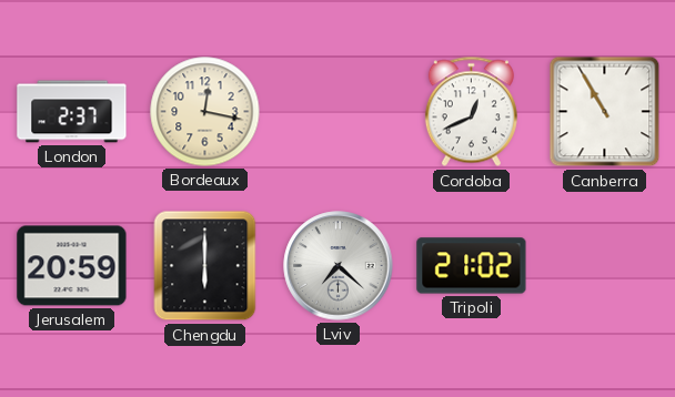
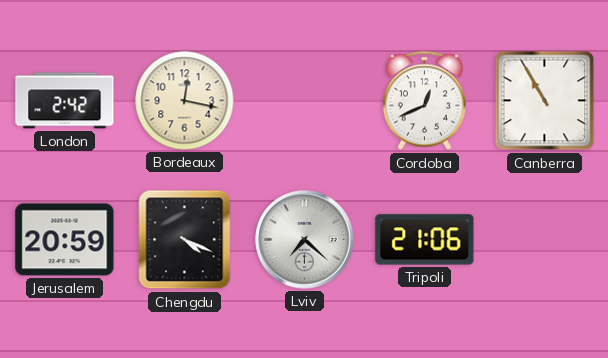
London: 2:37 -> 2:42 (65, 101)
Chengdu: 6:00 -> 4:19 (185, 240)
Tripoli: 21:02 -> 21:06 (425, 240)
